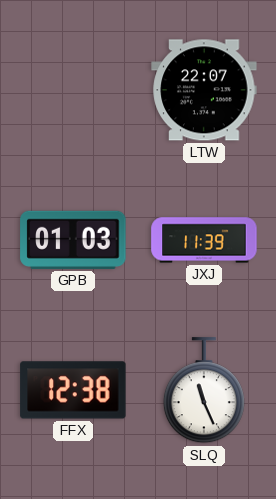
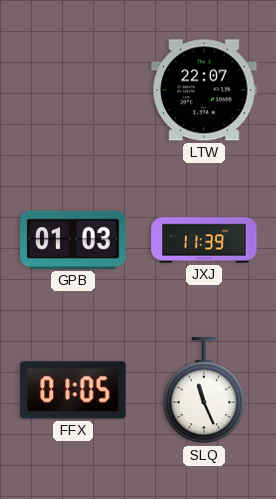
FFX: 12:38 -> 01:05 (73, 390)
